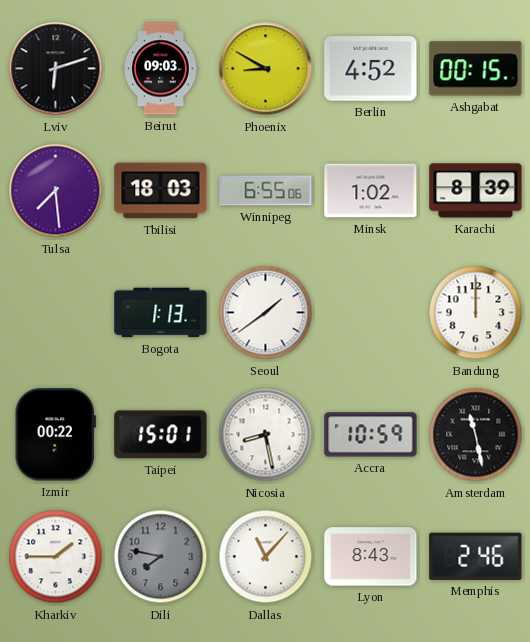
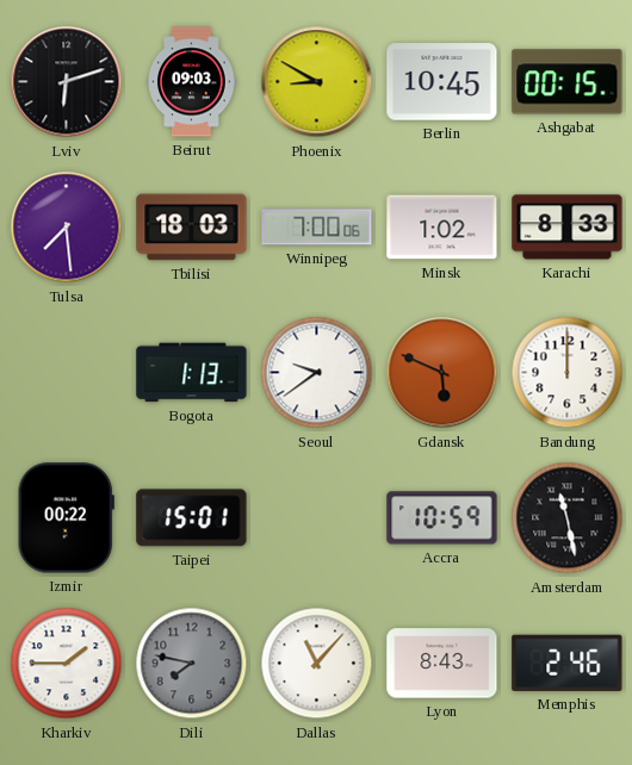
Berlin: 4:52 -> 10:45 (442, 82)
Winnipeg: 6:55 -> 7:00 (317, 228)
Karachi: 8:39 -> 8:33 (568, 228)
Seoul: 1:39 -> 9:39 (317, 373)
Gdansk: none -> 5:49 (442, 373)
Nicosia: 8:28 -> none (266, 435)
